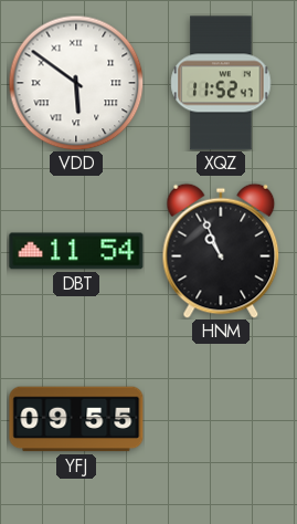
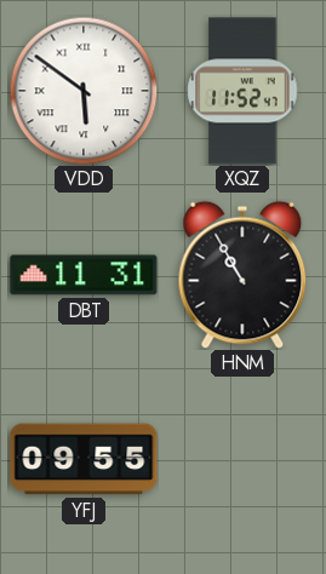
DBT: 11:54 -> 11:31 (84, 275)
HNM: 10:56 -> 10:55 (242, 275)
